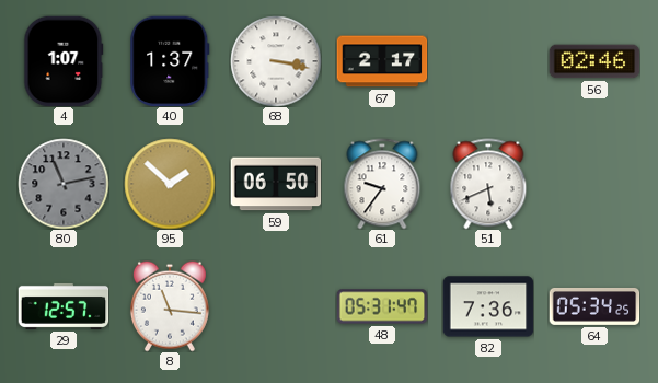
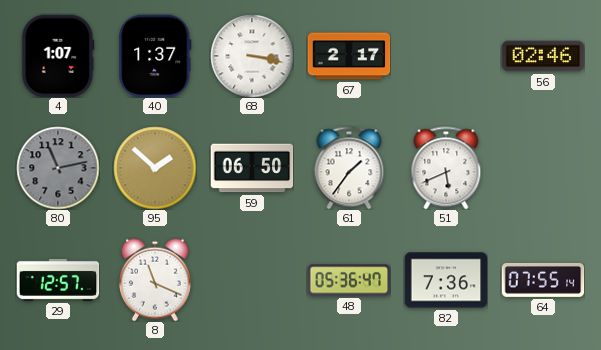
61: 9:36 -> 1:36 (349, 168)
8: 11:16 -> 11:19 (155, 280)
48: 05:31 -> 05:36 (349, 280)
64: 05:34 -> 07:55 (543, 280)
